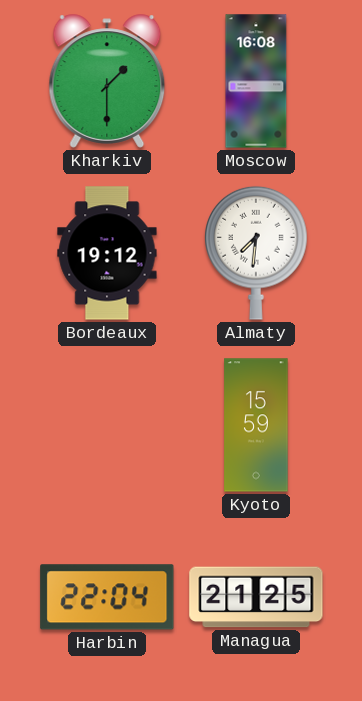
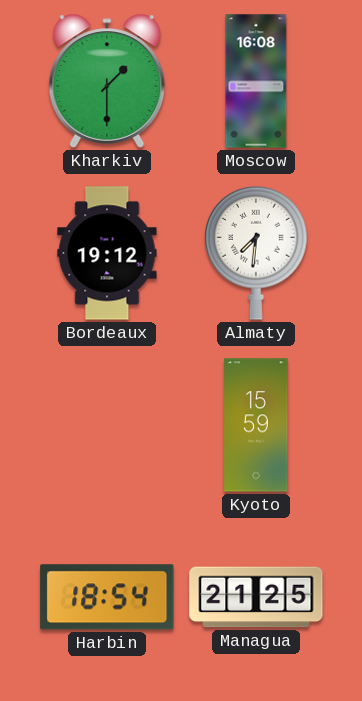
Harbin: 22:04 -> 18:54 (107, 597)
